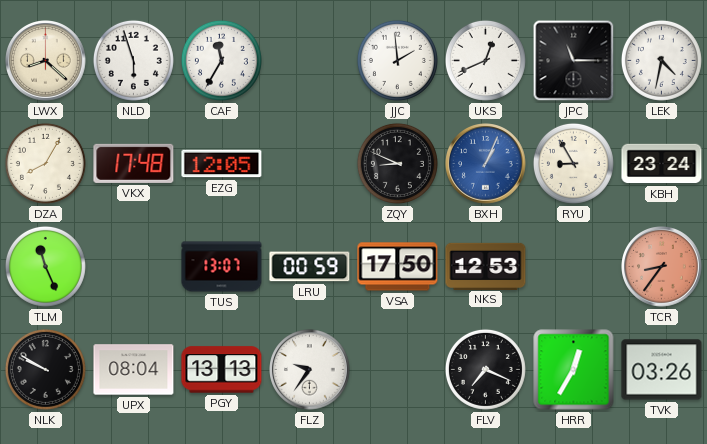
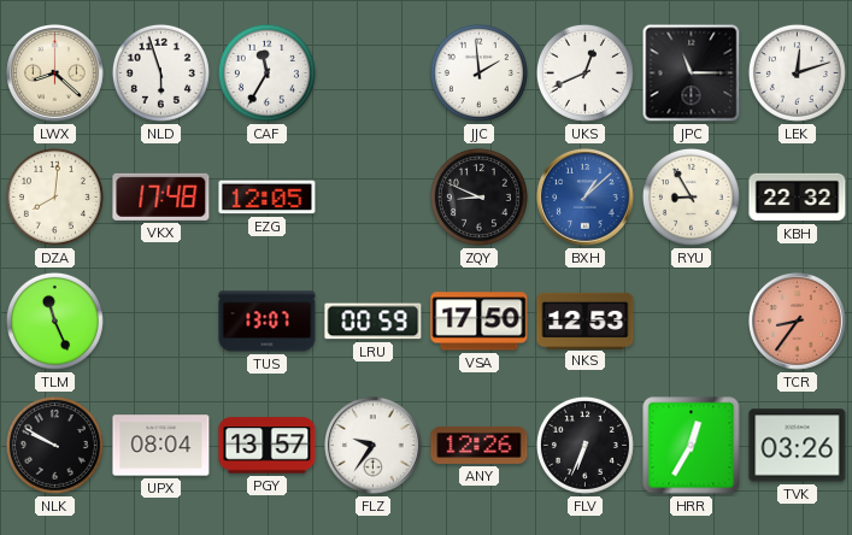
LEK: 4:32 -> 12:12 (797, 72)
DZA: 8:05 -> 8:01 (54, 196)
BXH: 1:04 -> 1:08 (586, 198)
KBH: 23:24 -> 22:32 (798, 198)
PGY: 13:13 -> 13:57 (268, 446)
ANY: none -> 12:26 (480, 445)
FLV: 7:19 -> 6:34 (584, 445)
